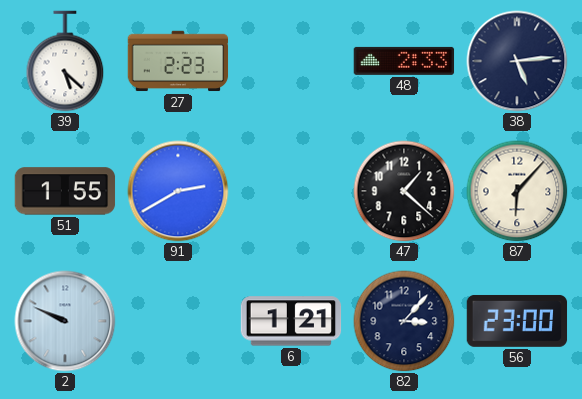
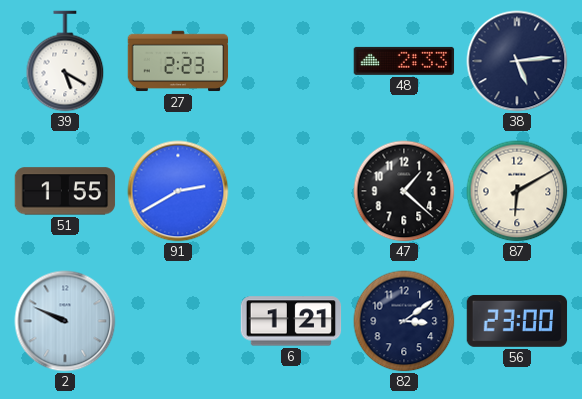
39: 5:22 -> 5:20 (65, 61)
87: 6:07 -> 6:10 (517, 191)
82: 3:07 -> 3:09 (404, 321)
